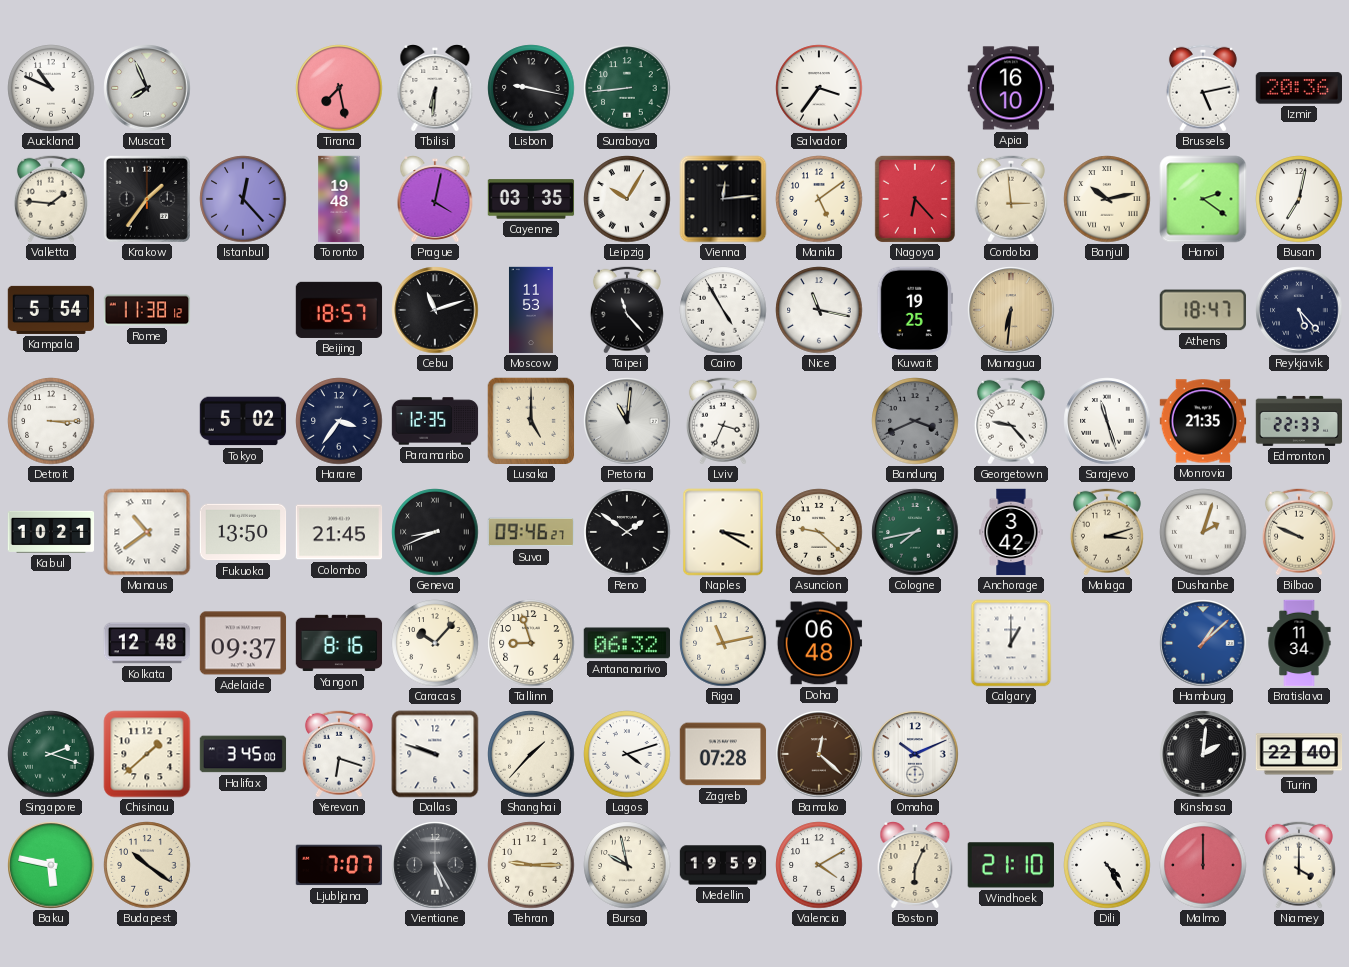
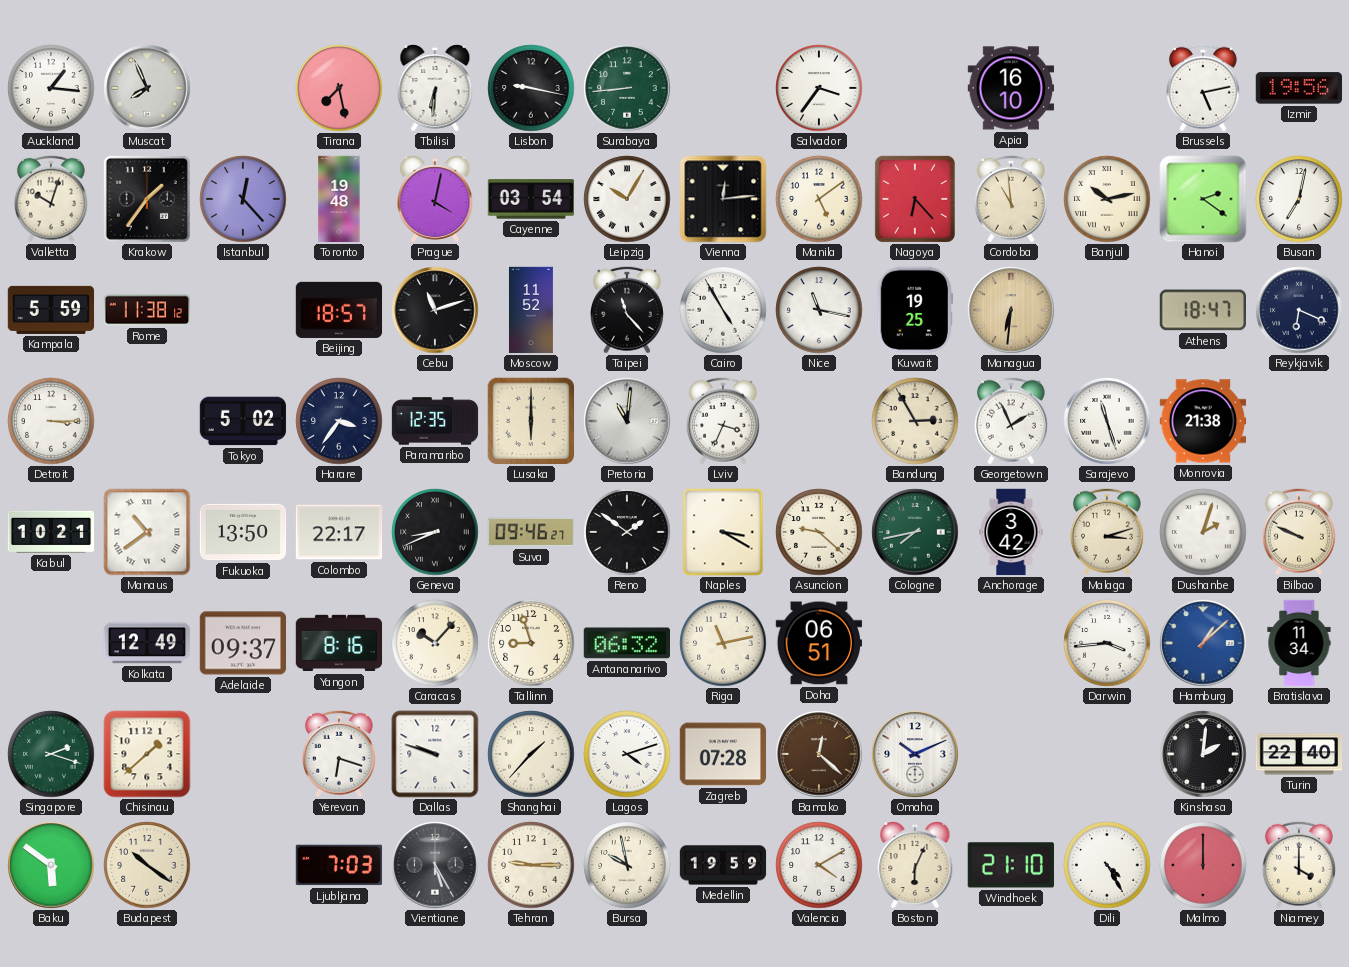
Auckland: 10:49 -> 1:16 (51, 88)
Izmir: 20:36 -> 19:56 (1298, 88)
Valletta: 1:46 -> 10:03 (51, 199)
Cayenne: 03:35 -> 03:54 (531, 199)
Cordoba: 2:59 -> 10:59 (1011, 199)
Kampala: 5:54 -> 5:59 (51, 310)
Moscow: 11:53 -> 11:52 (531, 310)
Reykjavik: 5:23 -> 6:19 (1299, 310)
Lusaka: 5:00 -> 6:00 (531, 421)
Bandung: 3:41 -> 2:55 (915, 421)
Bandung dial: grey -> cream (915, 421)
Georgetown: 9:23 -> 1:56 (1011, 421)
Monrovia: 21:35 -> 21:38 (1203, 421)
Edmonton: 22:33 -> none (1299, 421)
Colombo: 21:45 -> 22:17 (339, 532)
Kolkata: 12:48 -> 12:49 (147, 643)
Doha: 06:48 -> 06:51 (819, 643)
Calgary: 1:00 -> none (1011, 643)
Darwin: none -> 3:44 (1107, 643)
Halifax: 3:45 -> none (243, 754)
Baku: 5:47 -> 5:51 (51, 865)
Ljubljana: 7:07 -> 7:03 (339, 865)
